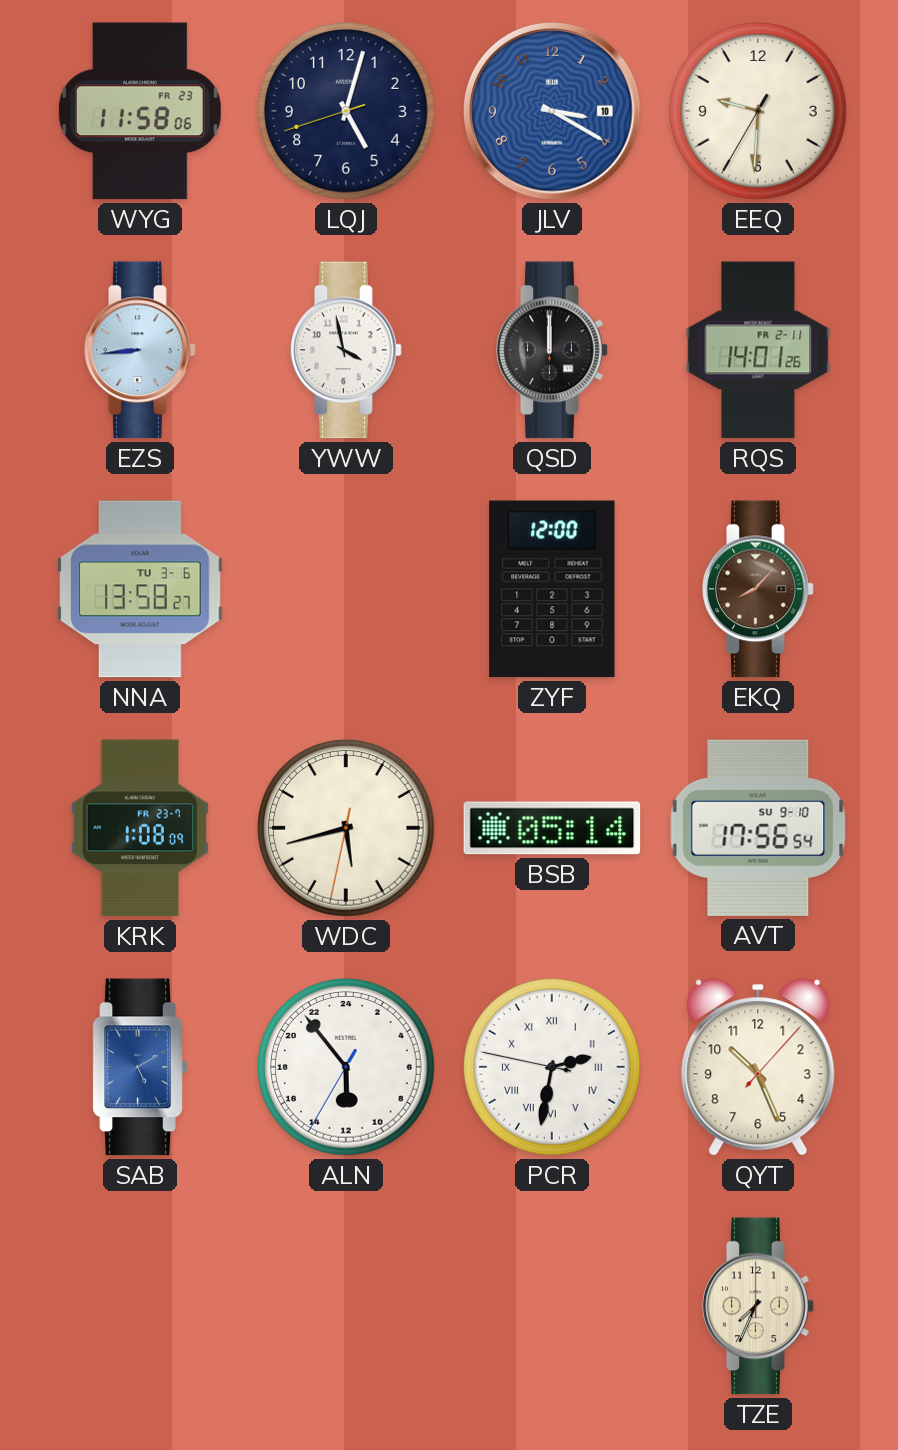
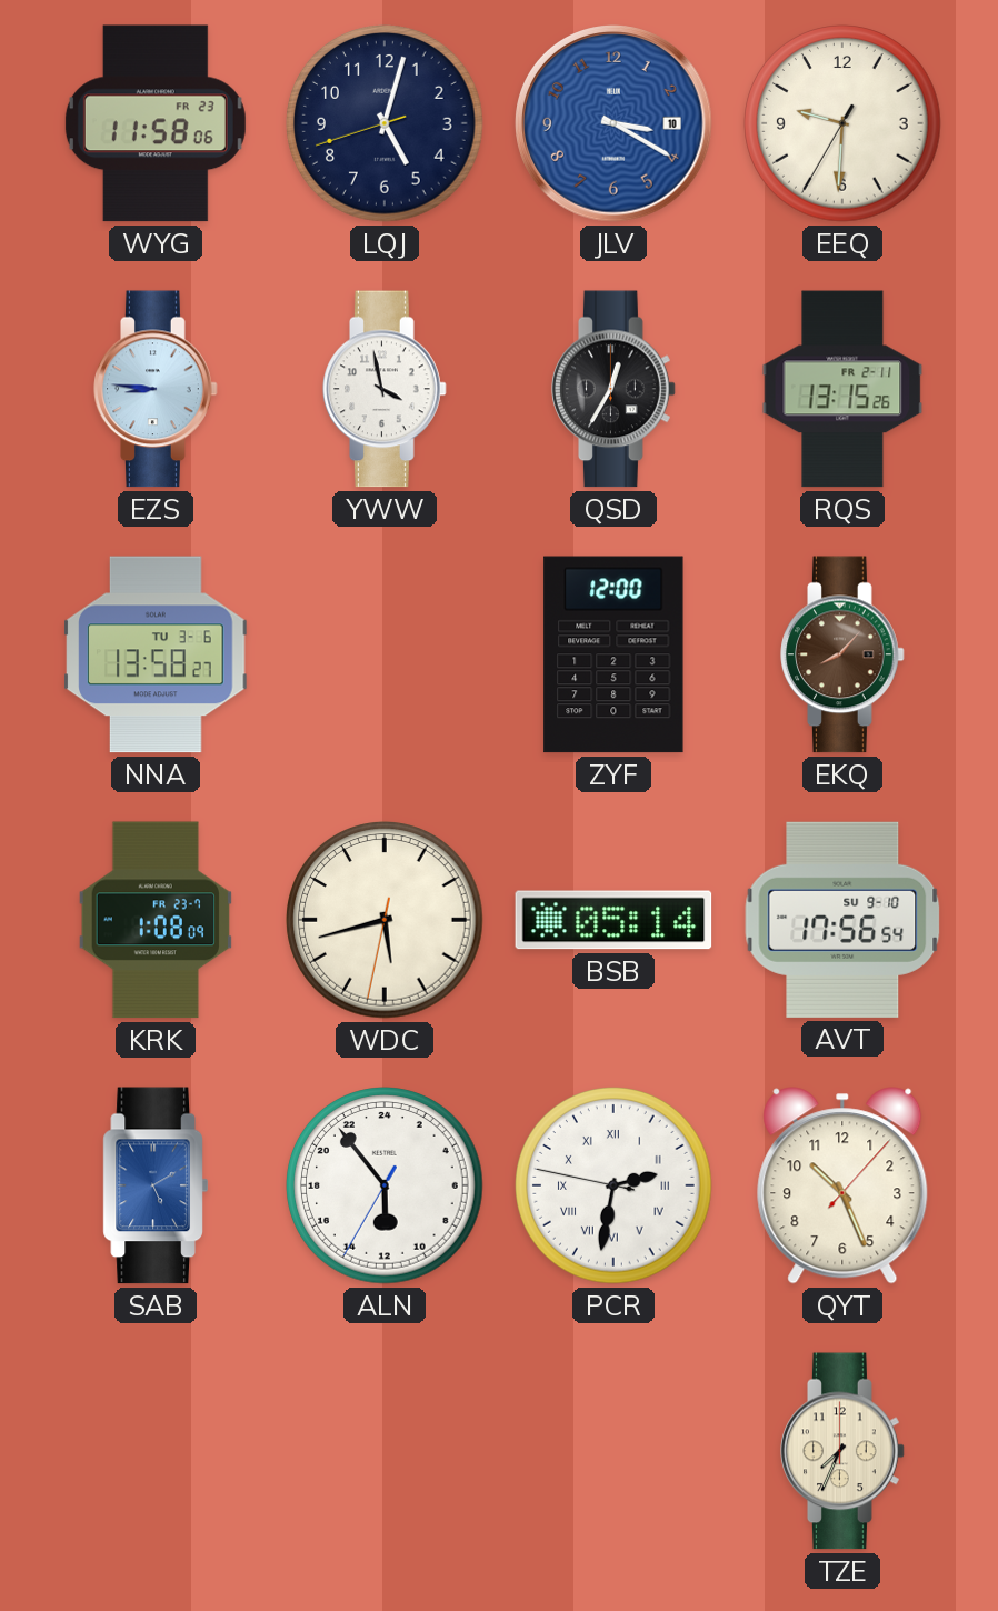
EZS: 8:44 -> 8:46 (156, 389)
QSD: 12:00 -> 12:35 (613, 389)
RQS: 14:01 -> 13:15 (842, 389)
